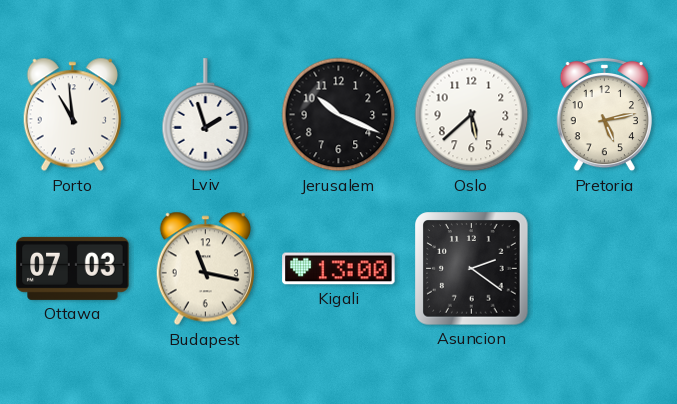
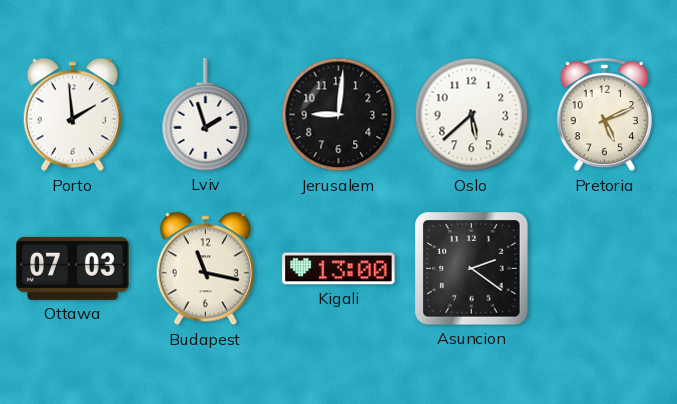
Porto: 10:59 -> 1:59 (72, 115)
Jerusalem: 10:19 -> 9:01 (339, 115)
Pretoria: 5:13 -> 5:11 (604, 115)
